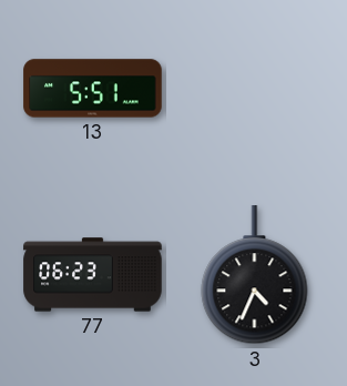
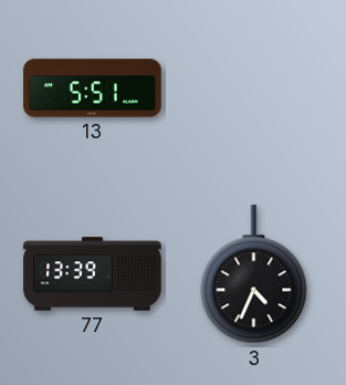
77: 06:23 -> 13:39 (93, 274)
